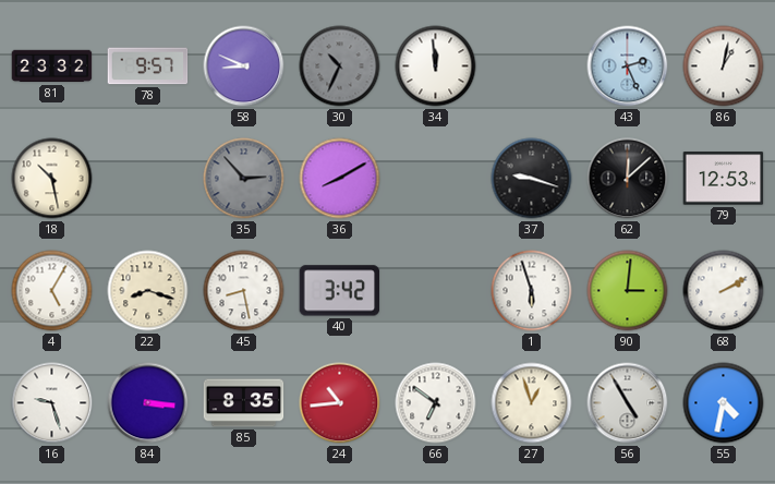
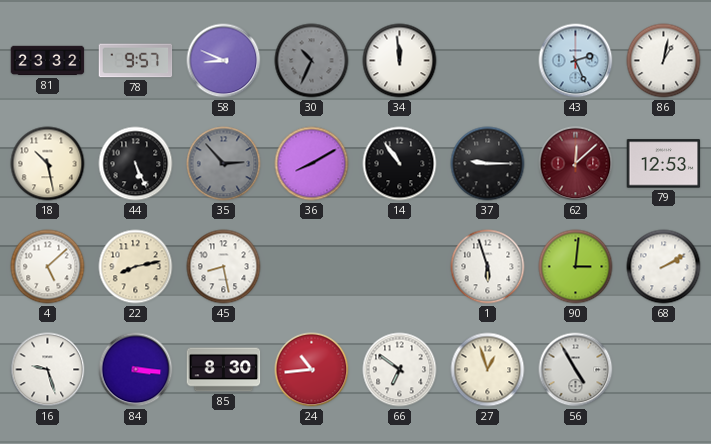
44: none -> 5:26 (136, 164)
14: none -> 10:54 (400, 164)
37: 9:18 -> 9:15 (488, 164)
62 dial: black -> burgundy (576, 164)
4: 5:05 -> 5:08 (48, 267)
22: 8:18 -> 8:13 (136, 267)
40: 3:42 -> none (340, 291)
85: 8:35 -> 8:30 (224, 370)
55: 4:32 -> none (724, 403)
